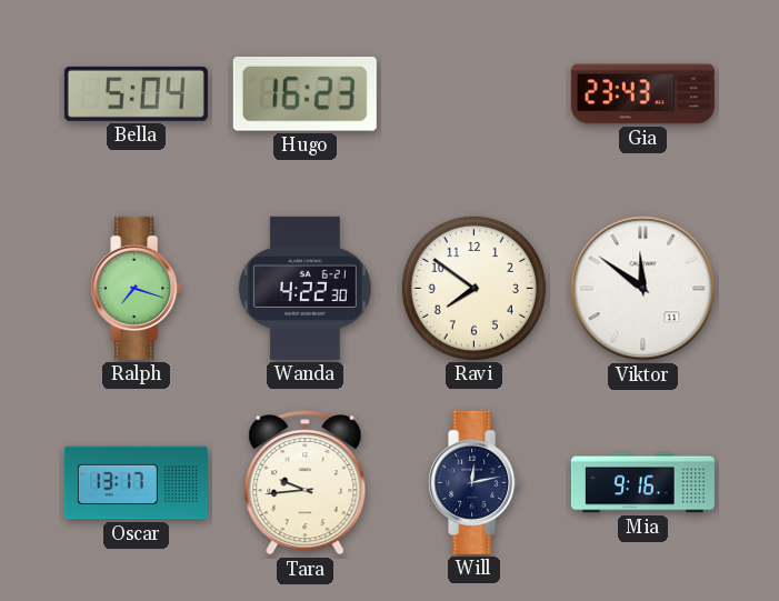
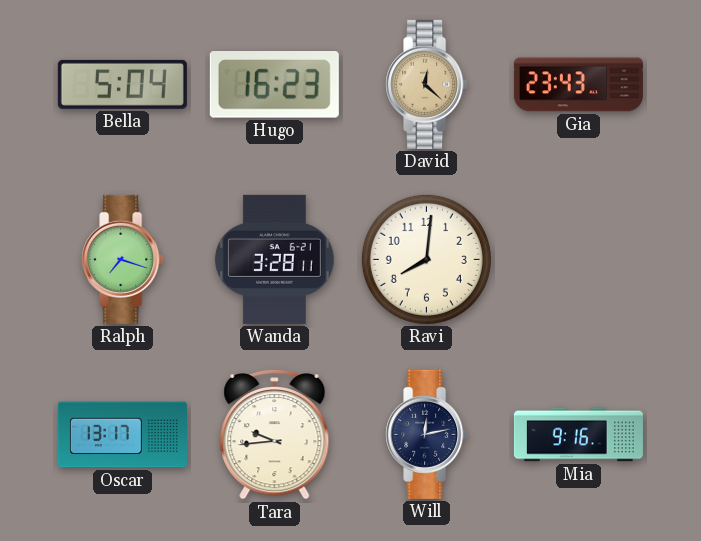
David: none -> 12:22 (427, 84)
Wanda: 4:22 -> 3:28 (274, 259)
Ravi: 7:51 -> 8:01 (426, 259)
Viktor: 11:51 -> none (643, 289)
